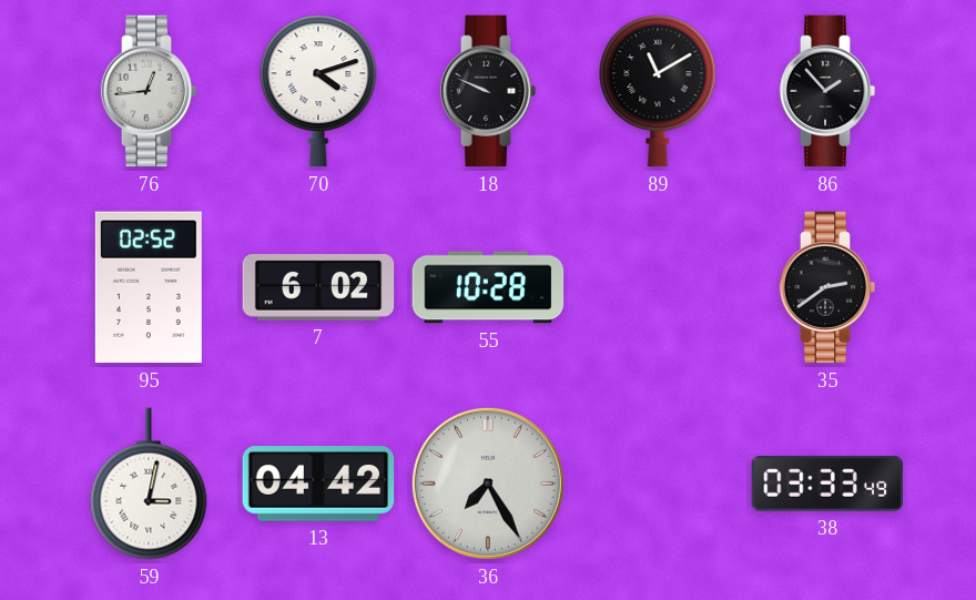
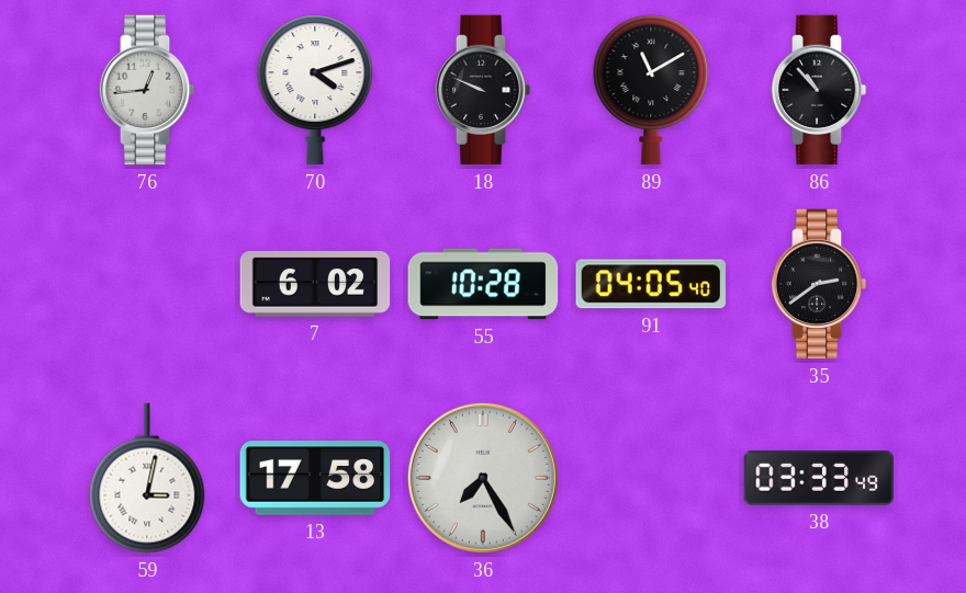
86: 1:53 -> 10:53 (819, 90)
95: 02:52 -> none (149, 287)
91: none -> 04:05 (650, 284)
13: 04:42 -> 17:58 (315, 478)
